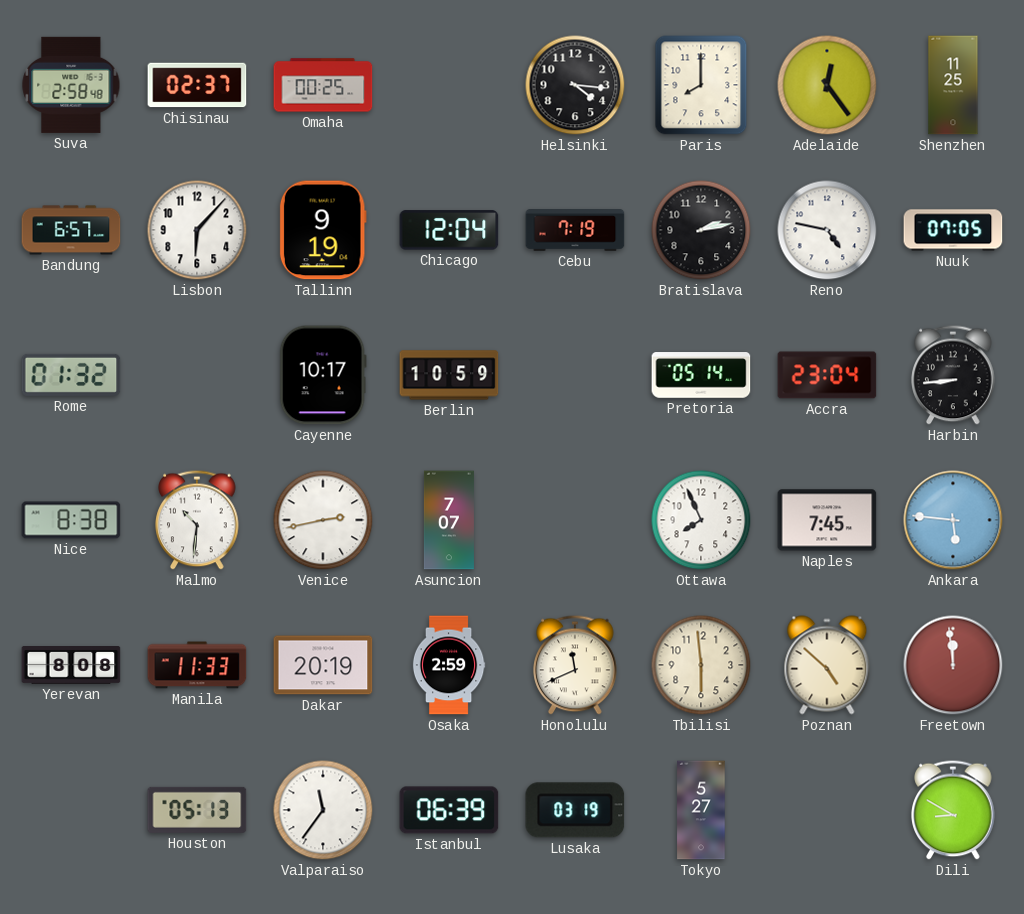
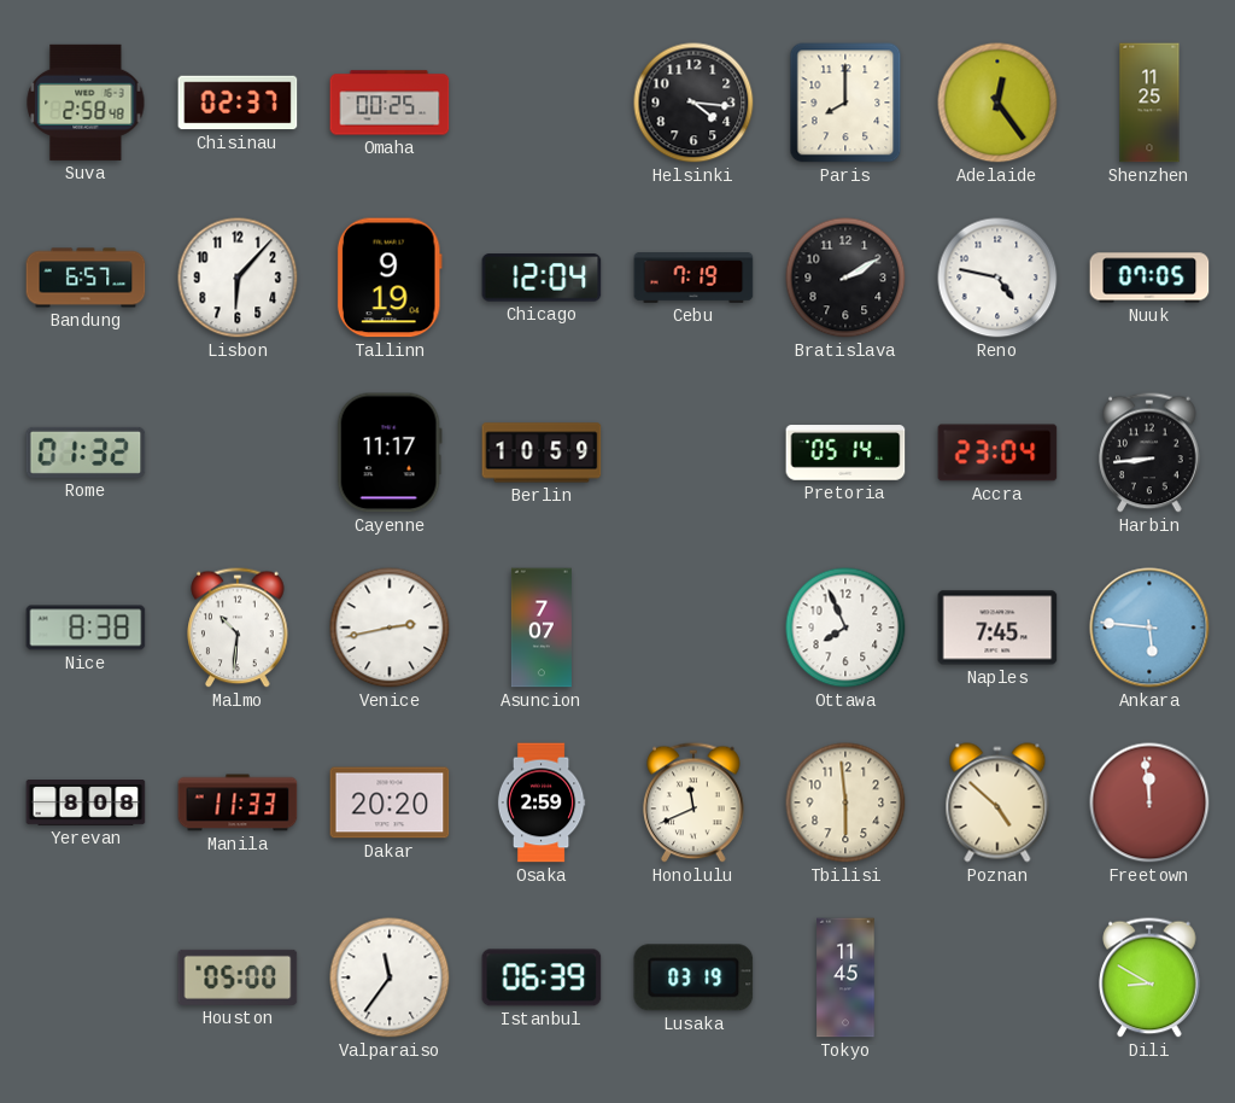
Bratislava: 2:13 -> 2:10 (845, 278)
Cayenne: 10:17 -> 11:17 (390, 453)
Dakar: 20:19 -> 20:20 (390, 803)
Houston: 05:13 -> 05:00 (238, 977)
Tokyo: 5:27 -> 11:45 (845, 977)
